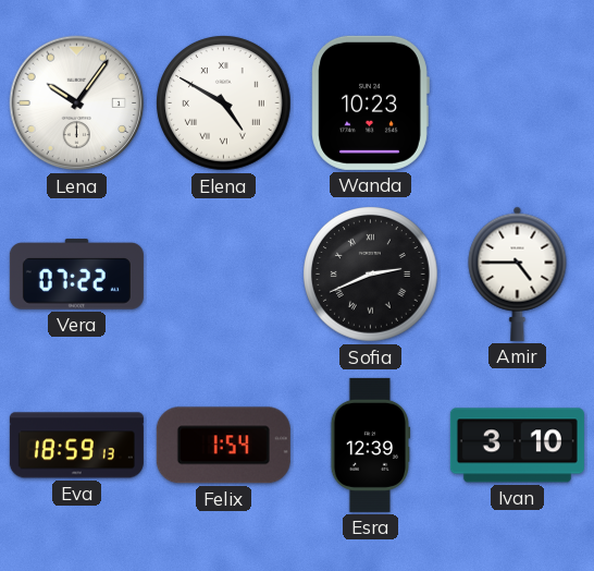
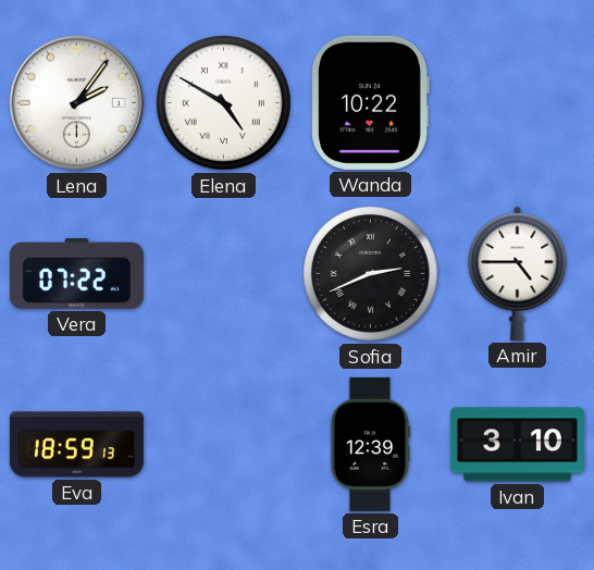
Lena: 10:06 -> 2:06 (77, 103)
Wanda: 10:23 -> 10:22 (370, 102)
Felix: 1:54 -> none (223, 446)
